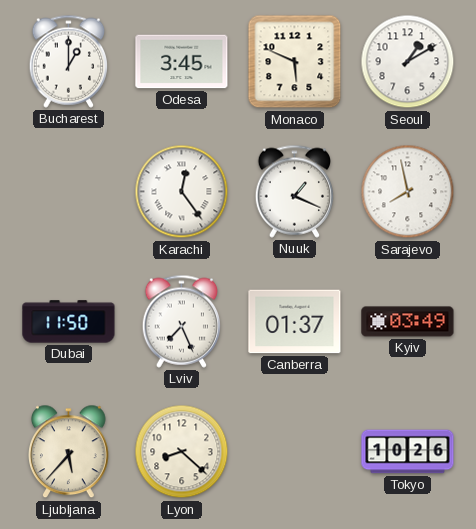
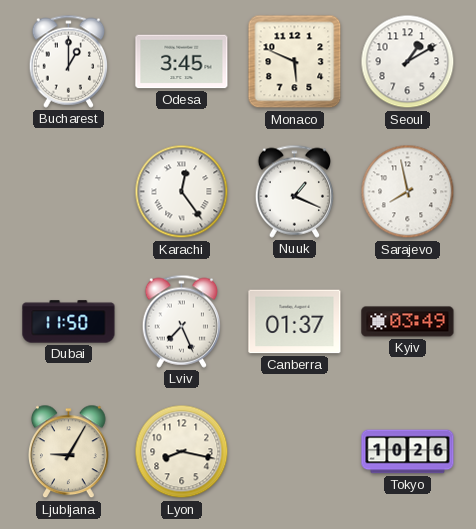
Ljubljana: 5:37 -> 9:05 (69, 452)
Lyon: 8:22 -> 8:17 (182, 452)
